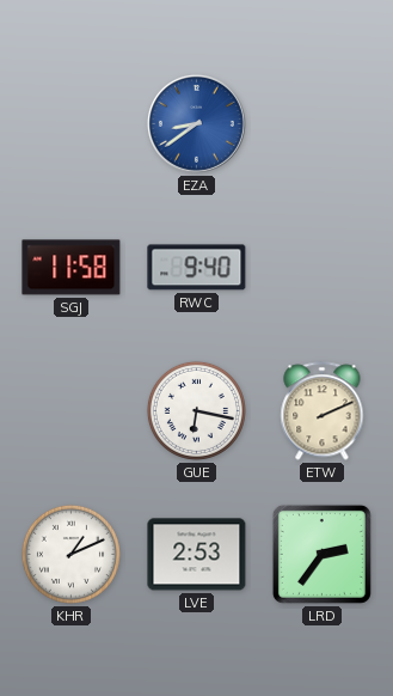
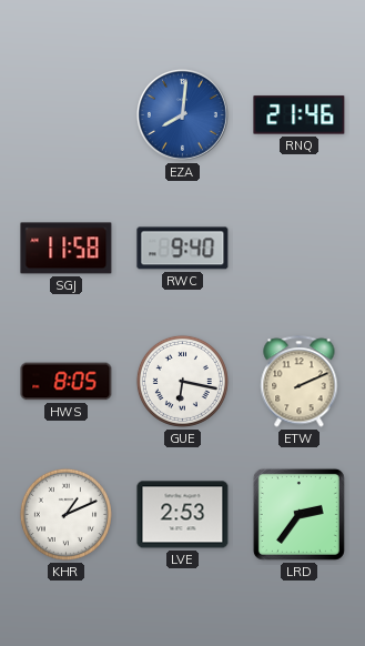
EZA: 8:39 -> 8:01 (182, 114)
RNQ: none -> 21:46 (300, 115)
HWS: none -> 8:05 (67, 382)
